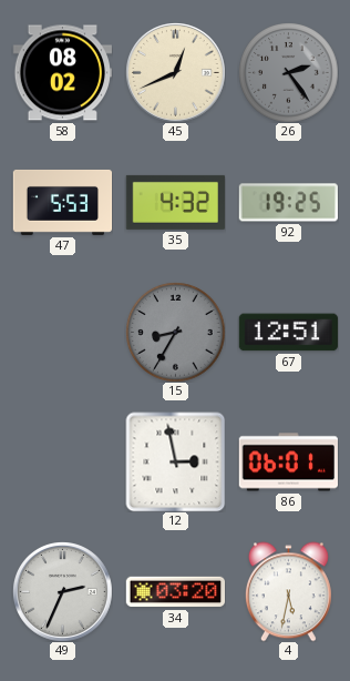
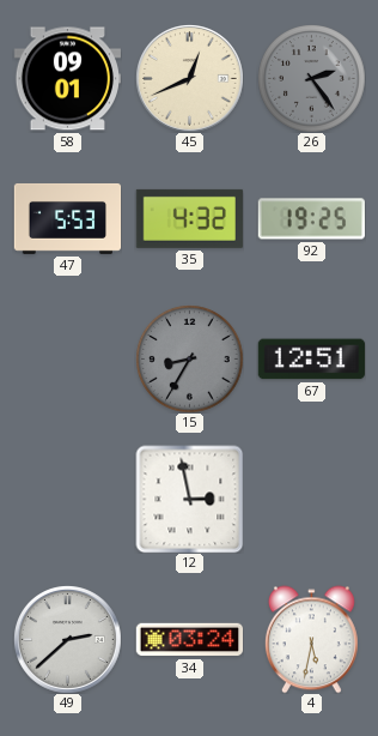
58: 08:02 -> 09:01 (67, 79)
86: 06:01 -> none (288, 463)
49: 2:34 -> 2:38 (68, 640)
34: 03:20 -> 03:24 (189, 640)
